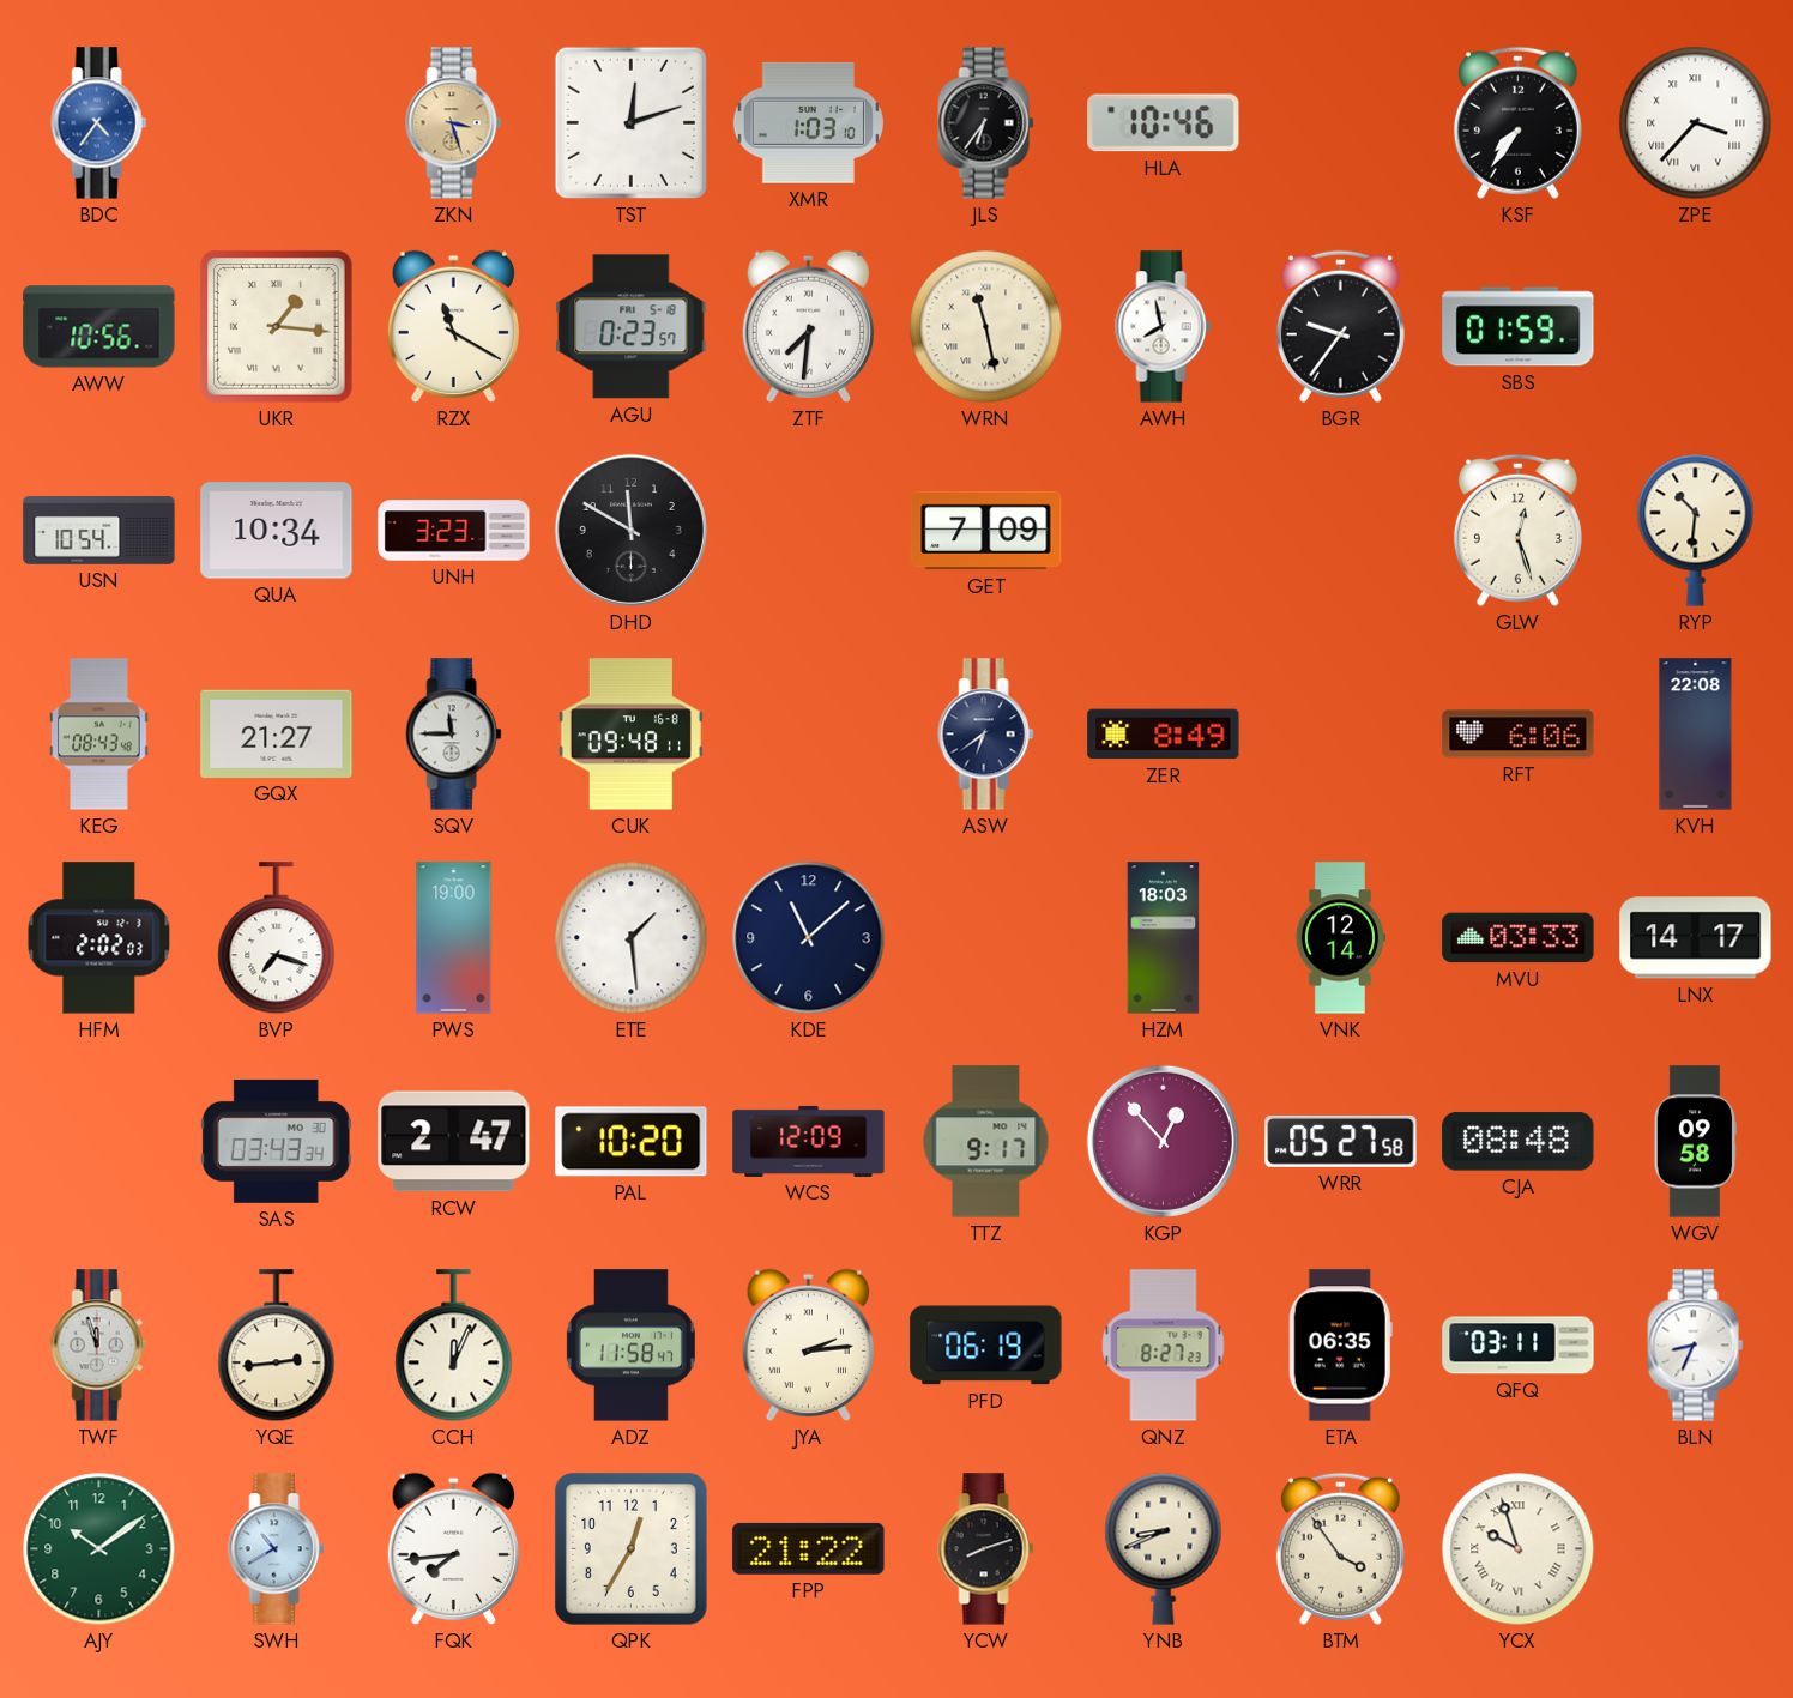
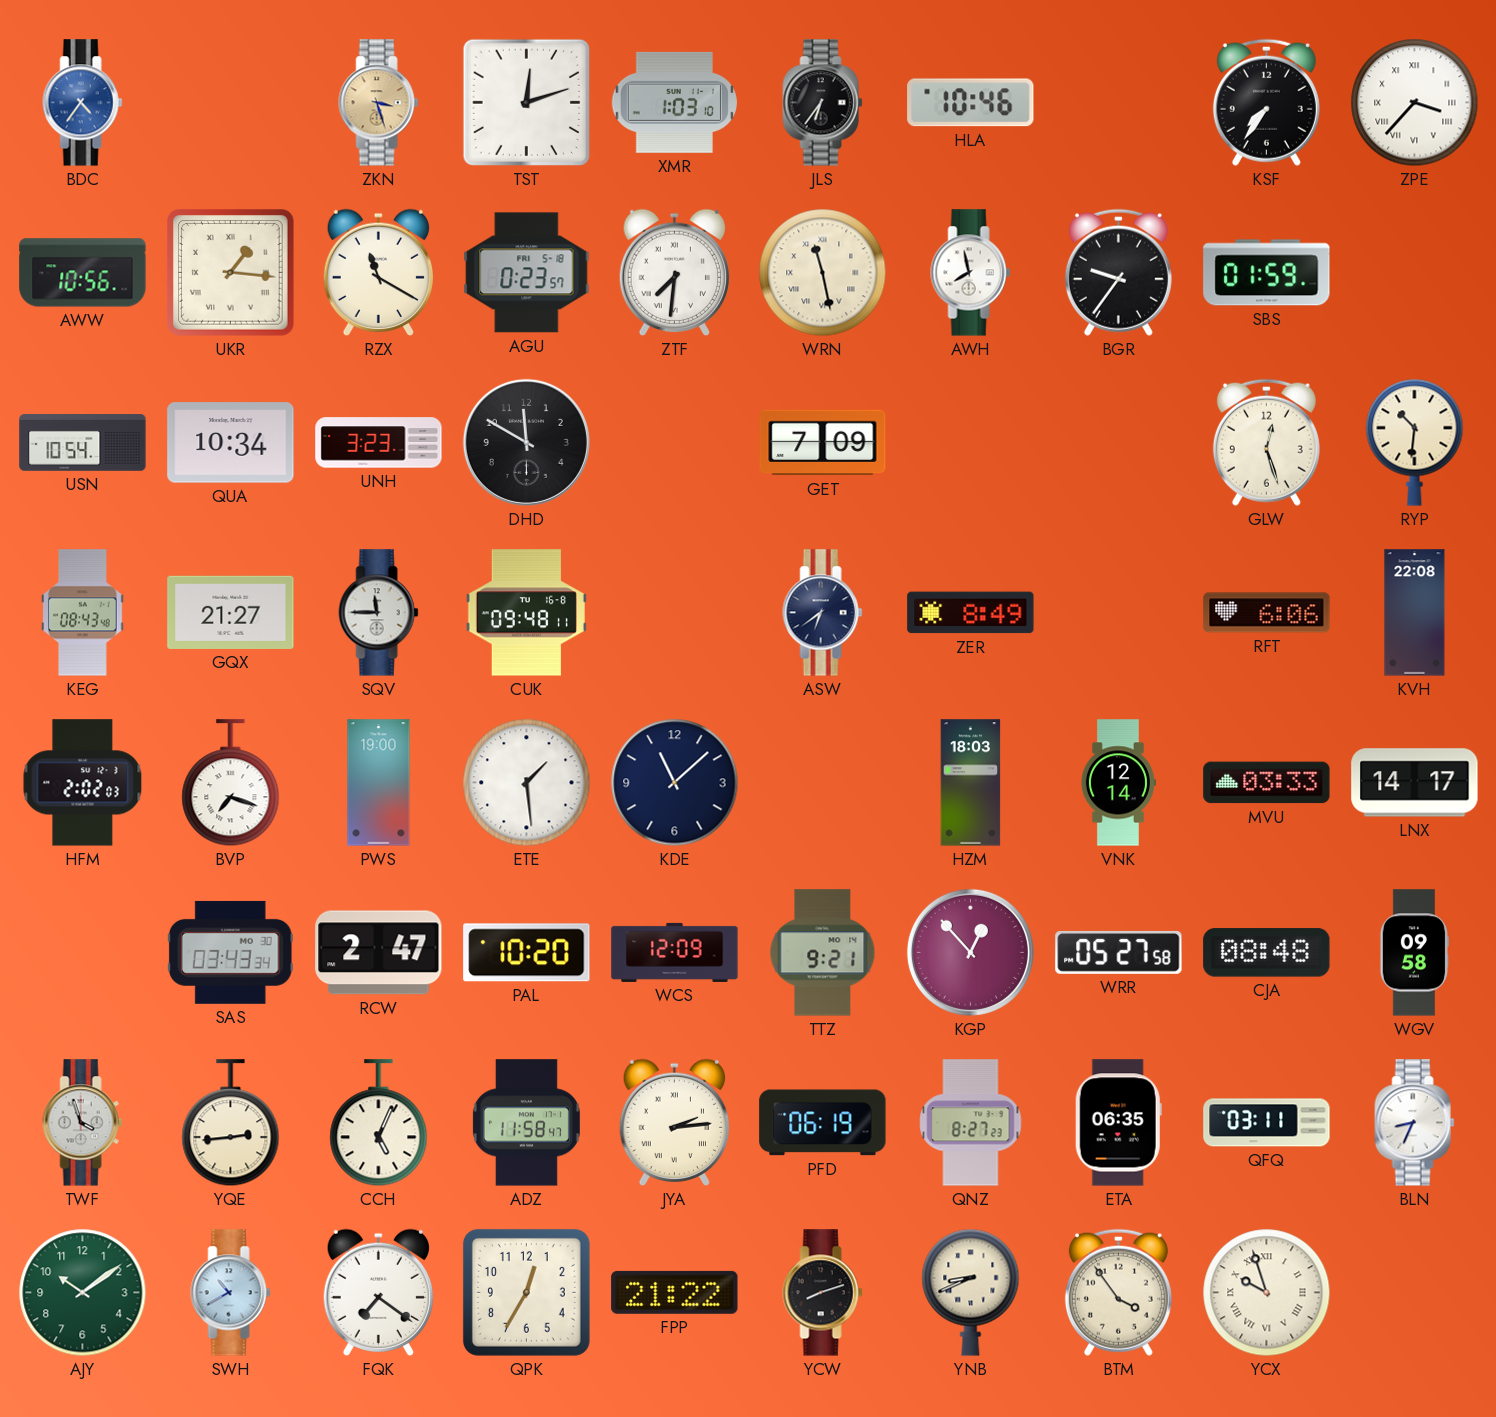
TTZ: 9:17 -> 9:21 (823, 953)
TWF: 11:57 -> 3:57 (83, 1123)
CCH: 12:04 -> 5:04 (379, 1123)
FQK: 7:44 -> 7:21 (378, 1293)
